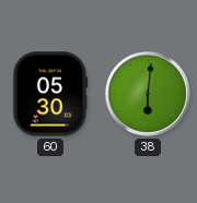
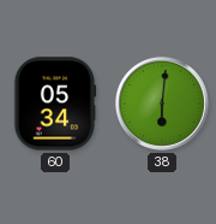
60: 05:30 -> 05:34 (55, 104)
